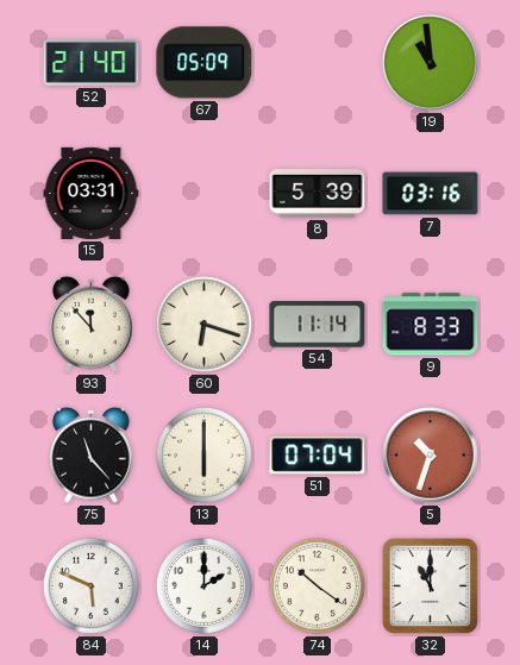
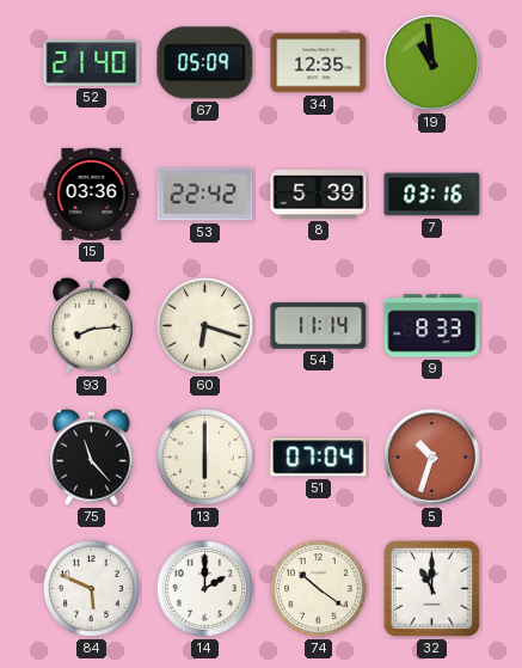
34: none -> 12:35 (319, 63)
15: 03:31 -> 03:36 (92, 194)
53: none -> 22:42 (205, 195)
93: 11:53 -> 8:14 (92, 325)
